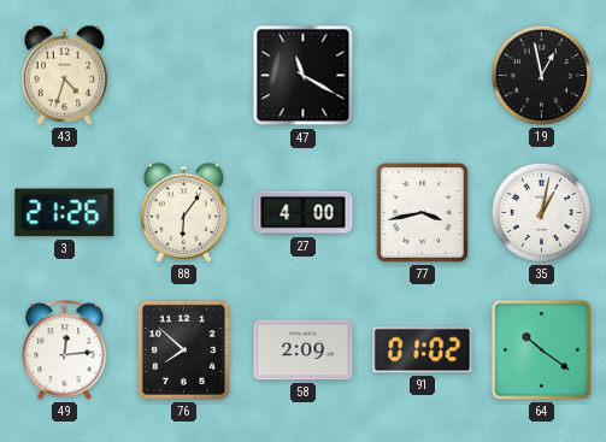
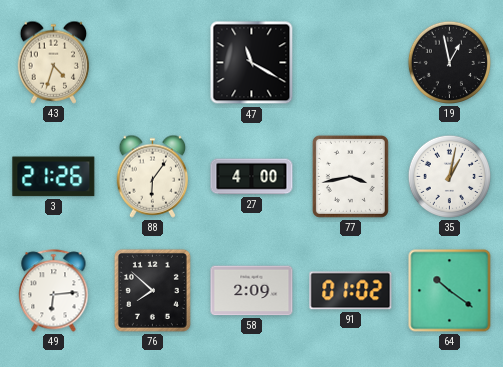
49: 12:14 -> 6:14 (54, 291)
